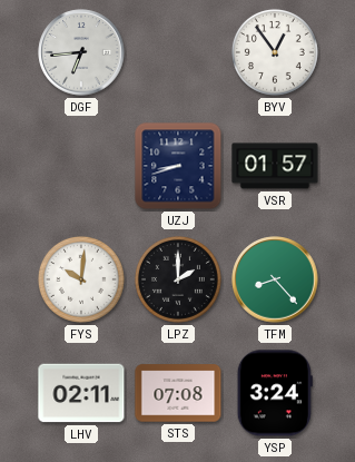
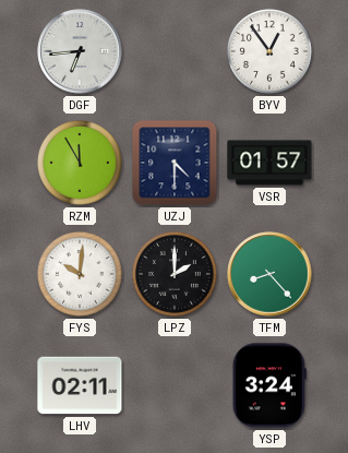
RZM: none -> 11:55 (80, 163)
UZJ: 8:42 -> 4:30 (175, 163)
STS: 07:08 -> none (178, 393)
